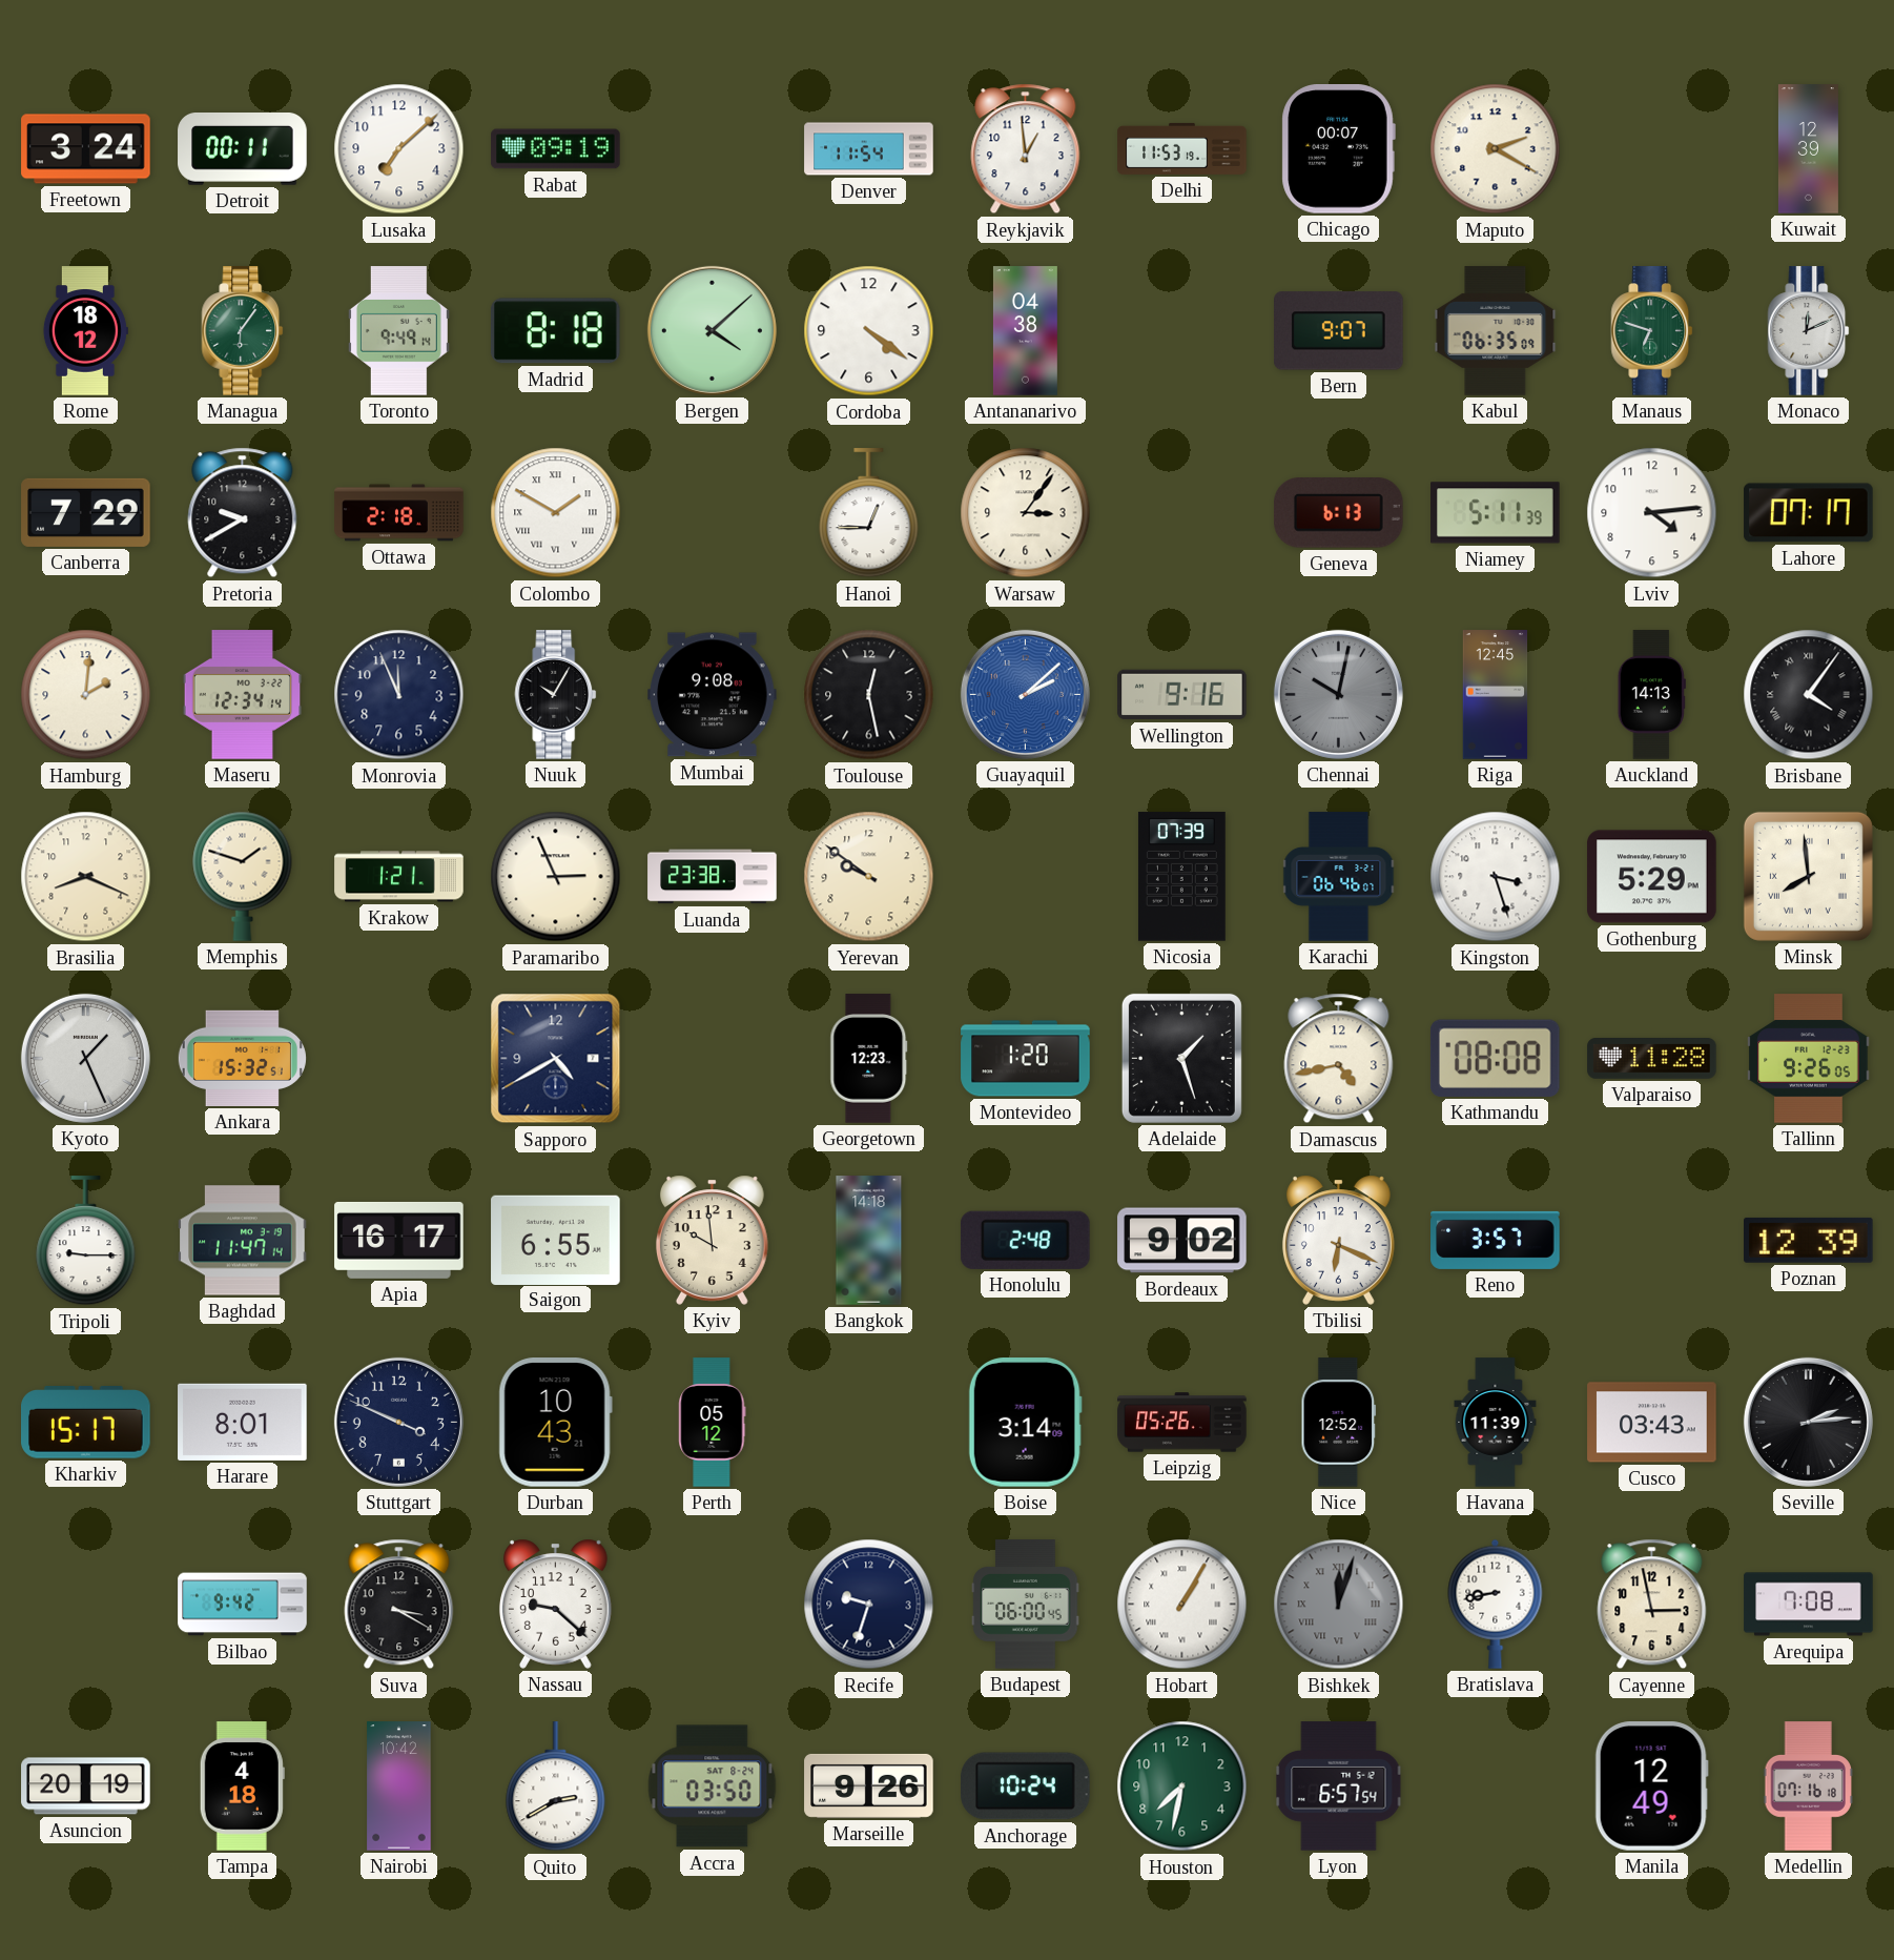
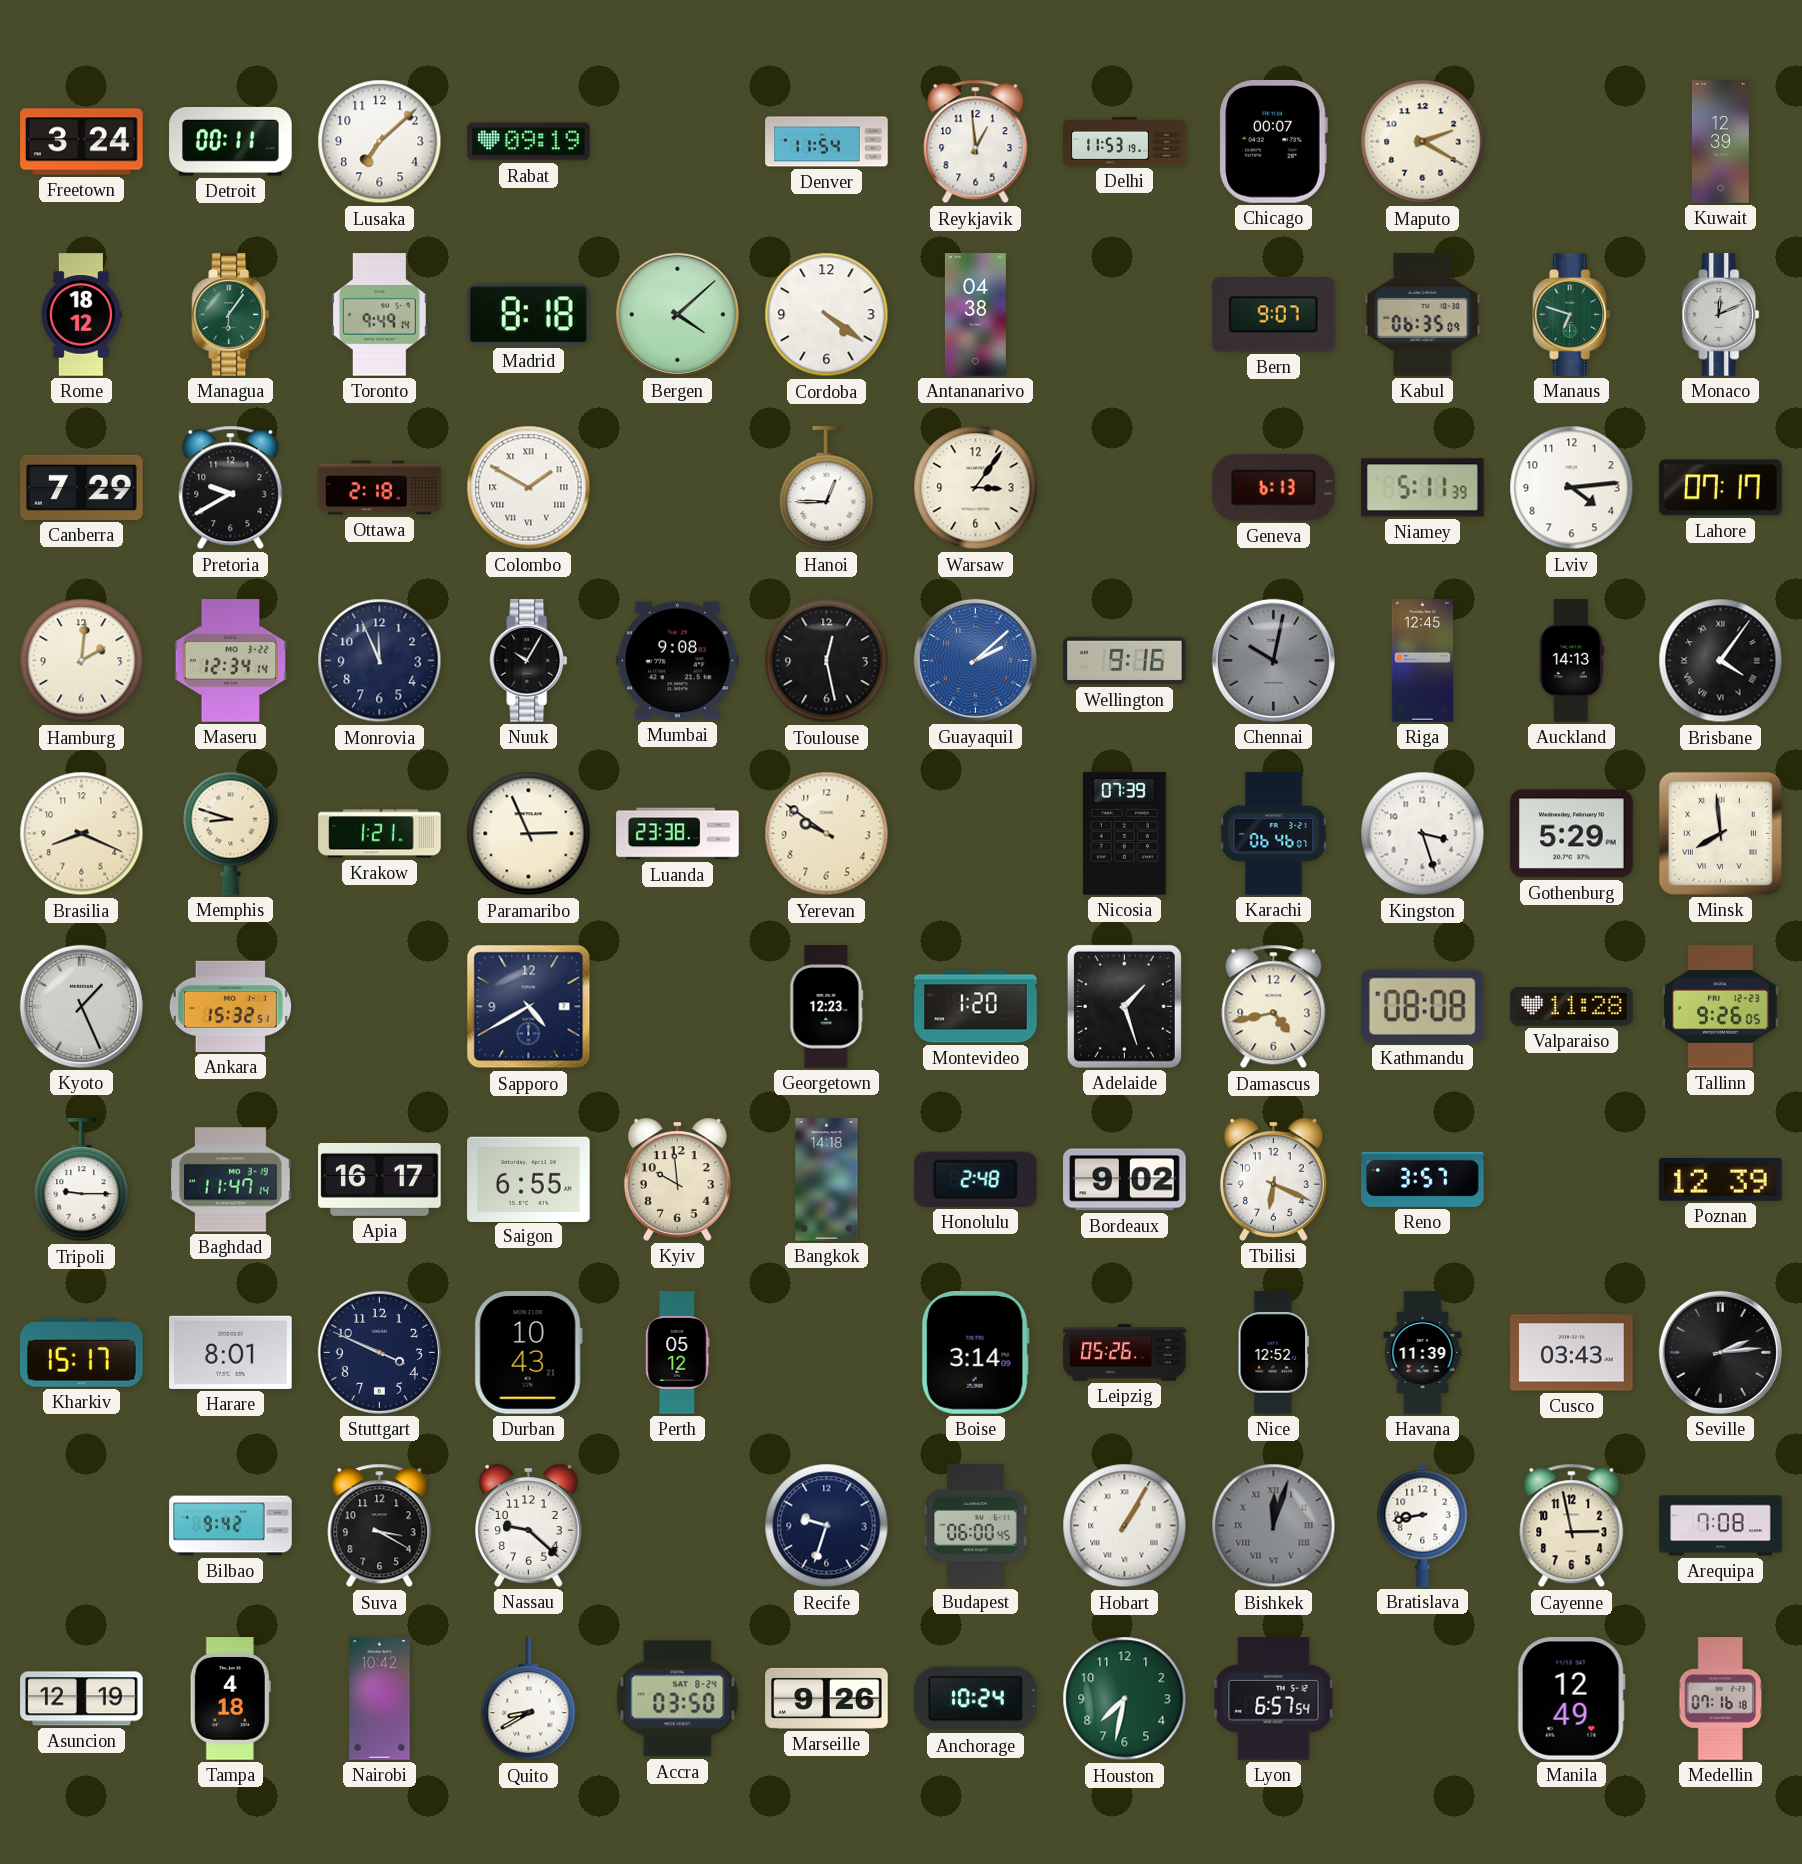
Memphis: 1:48 -> 8:48 (231, 833)
Asuncion: 20:19 -> 12:19 (82, 1699)
Quito: 2:40 -> 8:40 (529, 1699)
